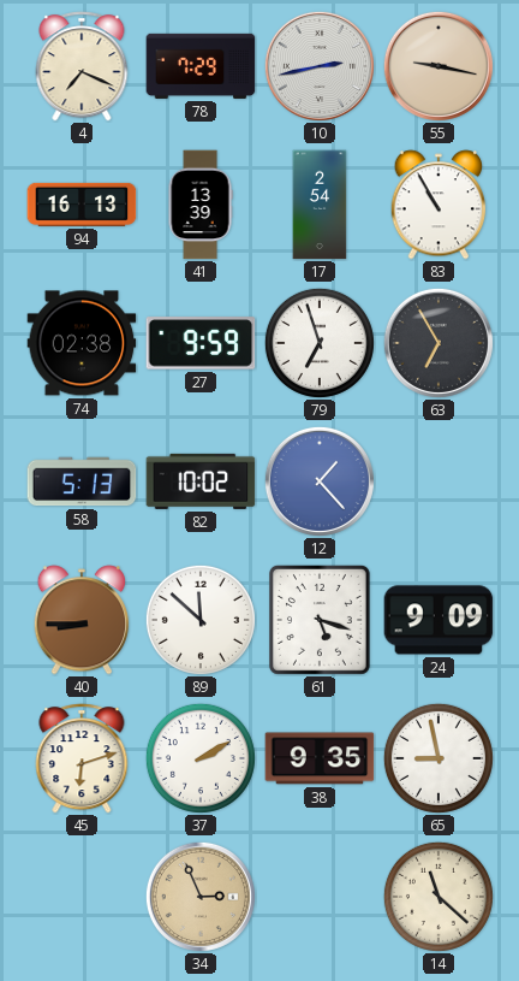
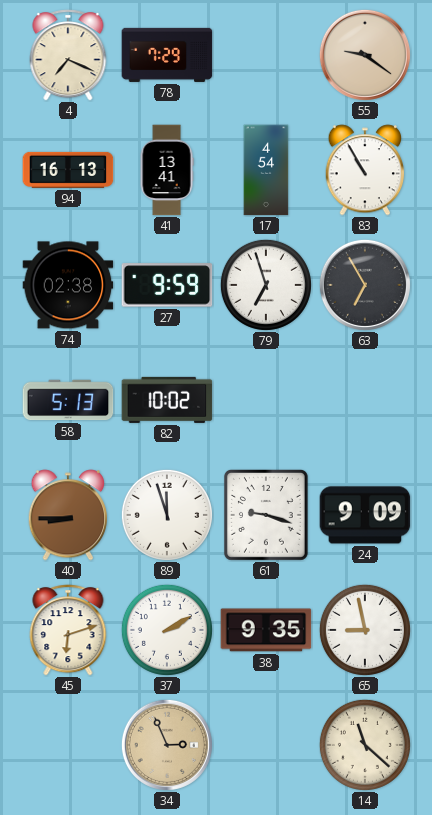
10: 2:43 -> none (320, 66)
55: 9:17 -> 9:21 (365, 55)
41: 13:39 -> 13:41 (167, 170)
17: 2:54 -> 4:54 (266, 170)
12: 1:23 -> none (320, 481)
89: 11:52 -> 11:57 (167, 515)
61: 5:18 -> 9:18 (266, 515)
